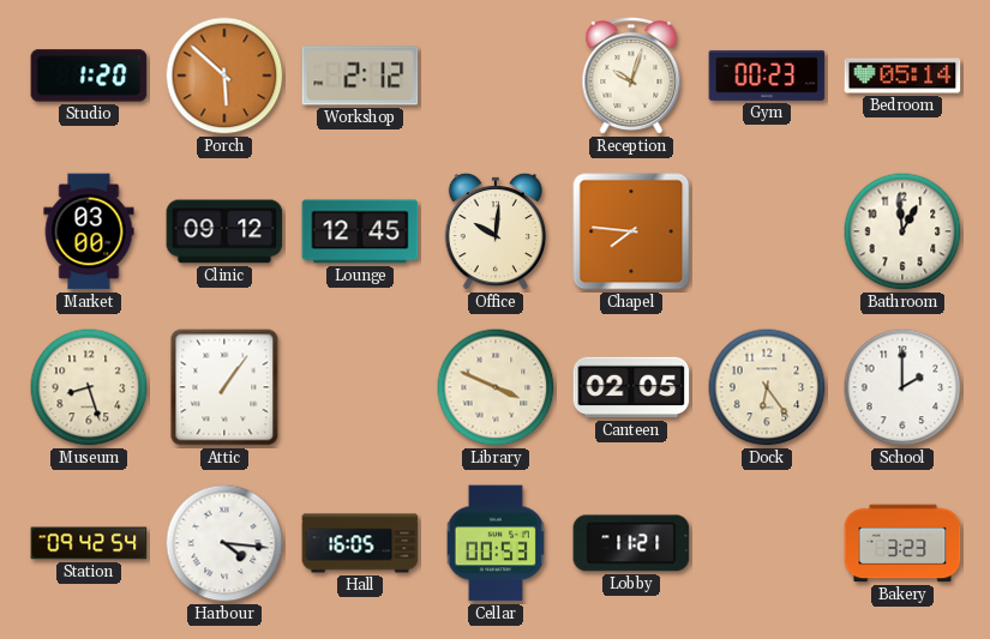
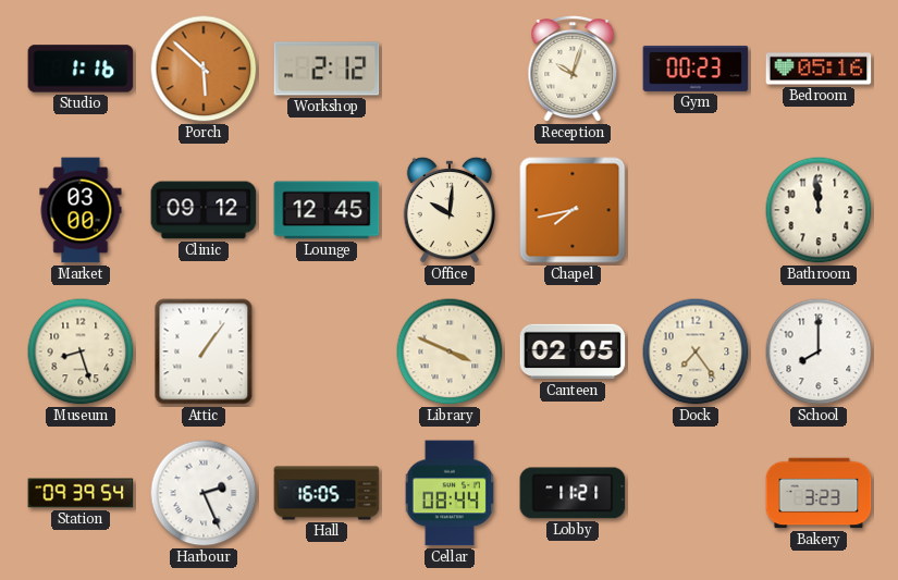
Studio: 1:20 -> 1:16 (81, 69)
Bedroom: 05:14 -> 05:16 (819, 69)
Chapel: 7:46 -> 7:43 (573, 210)
Bathroom: 12:59 -> 11:59 (819, 210)
Dock: 6:24 -> 7:24 (696, 351)
School: 2:00 -> 8:00 (819, 351)
Station: 09:42 -> 09:39 (81, 493)
Harbour: 4:16 -> 2:26 (204, 493)
Cellar: 00:53 -> 08:44 (450, 493)
